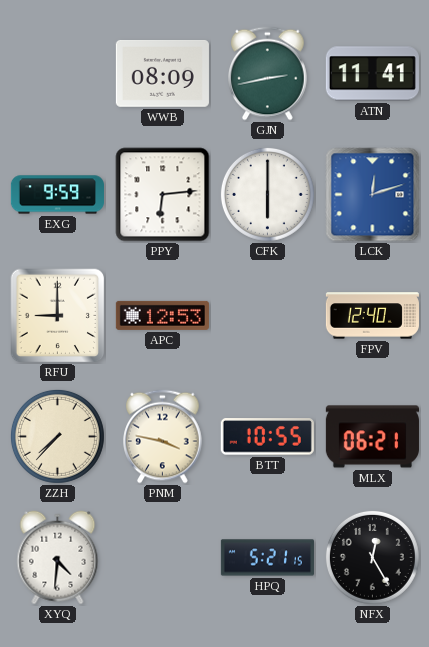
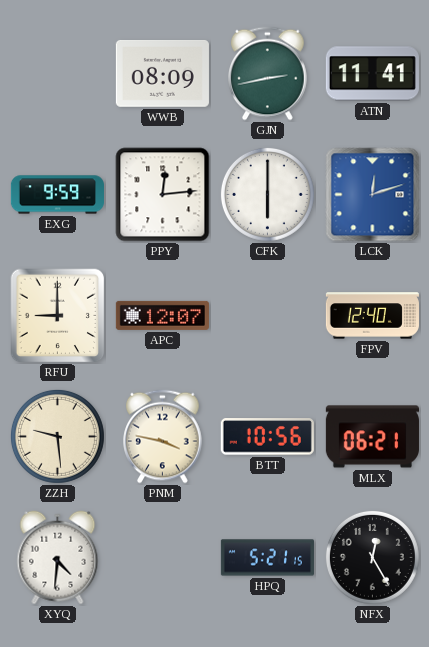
PPY: 6:14 -> 12:14 (163, 195)
APC: 12:53 -> 12:07 (162, 315)
ZZH: 7:37 -> 9:29 (57, 436)
BTT: 10:55 -> 10:56 (267, 437)
